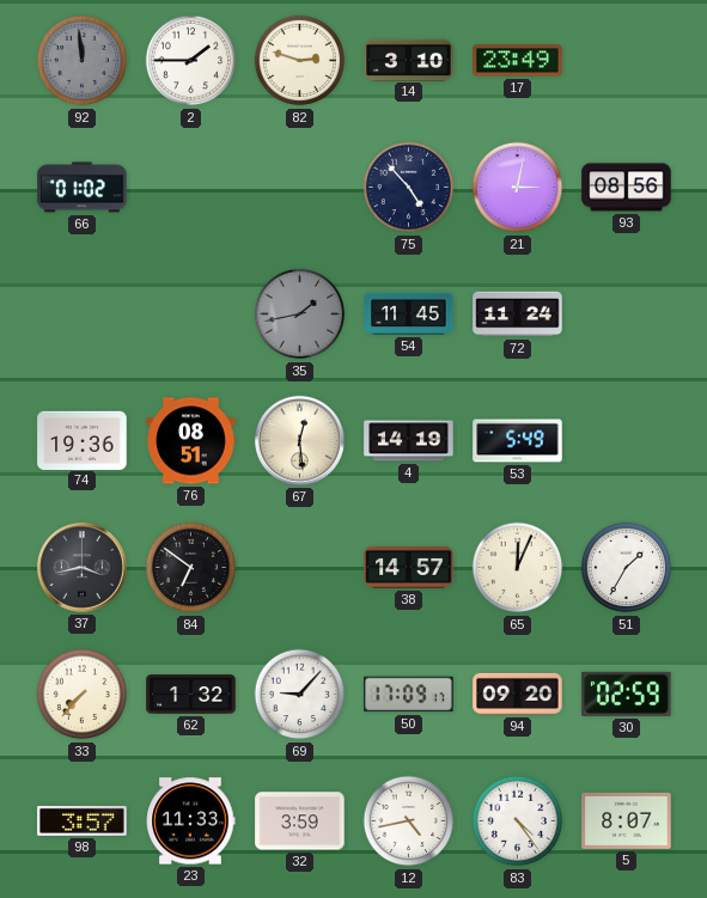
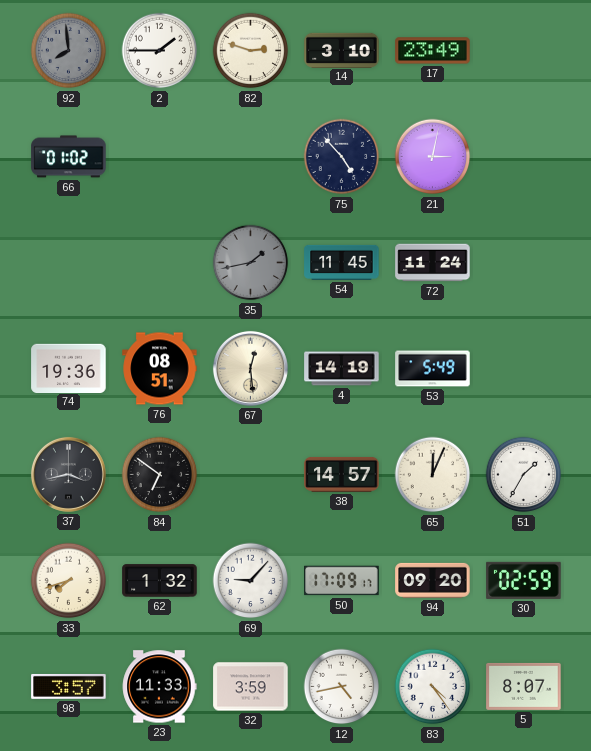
92: 11:59 -> 7:59 (69, 51)
93: 08:56 -> none (627, 188)
33: 7:37 -> 7:42 (69, 581)
